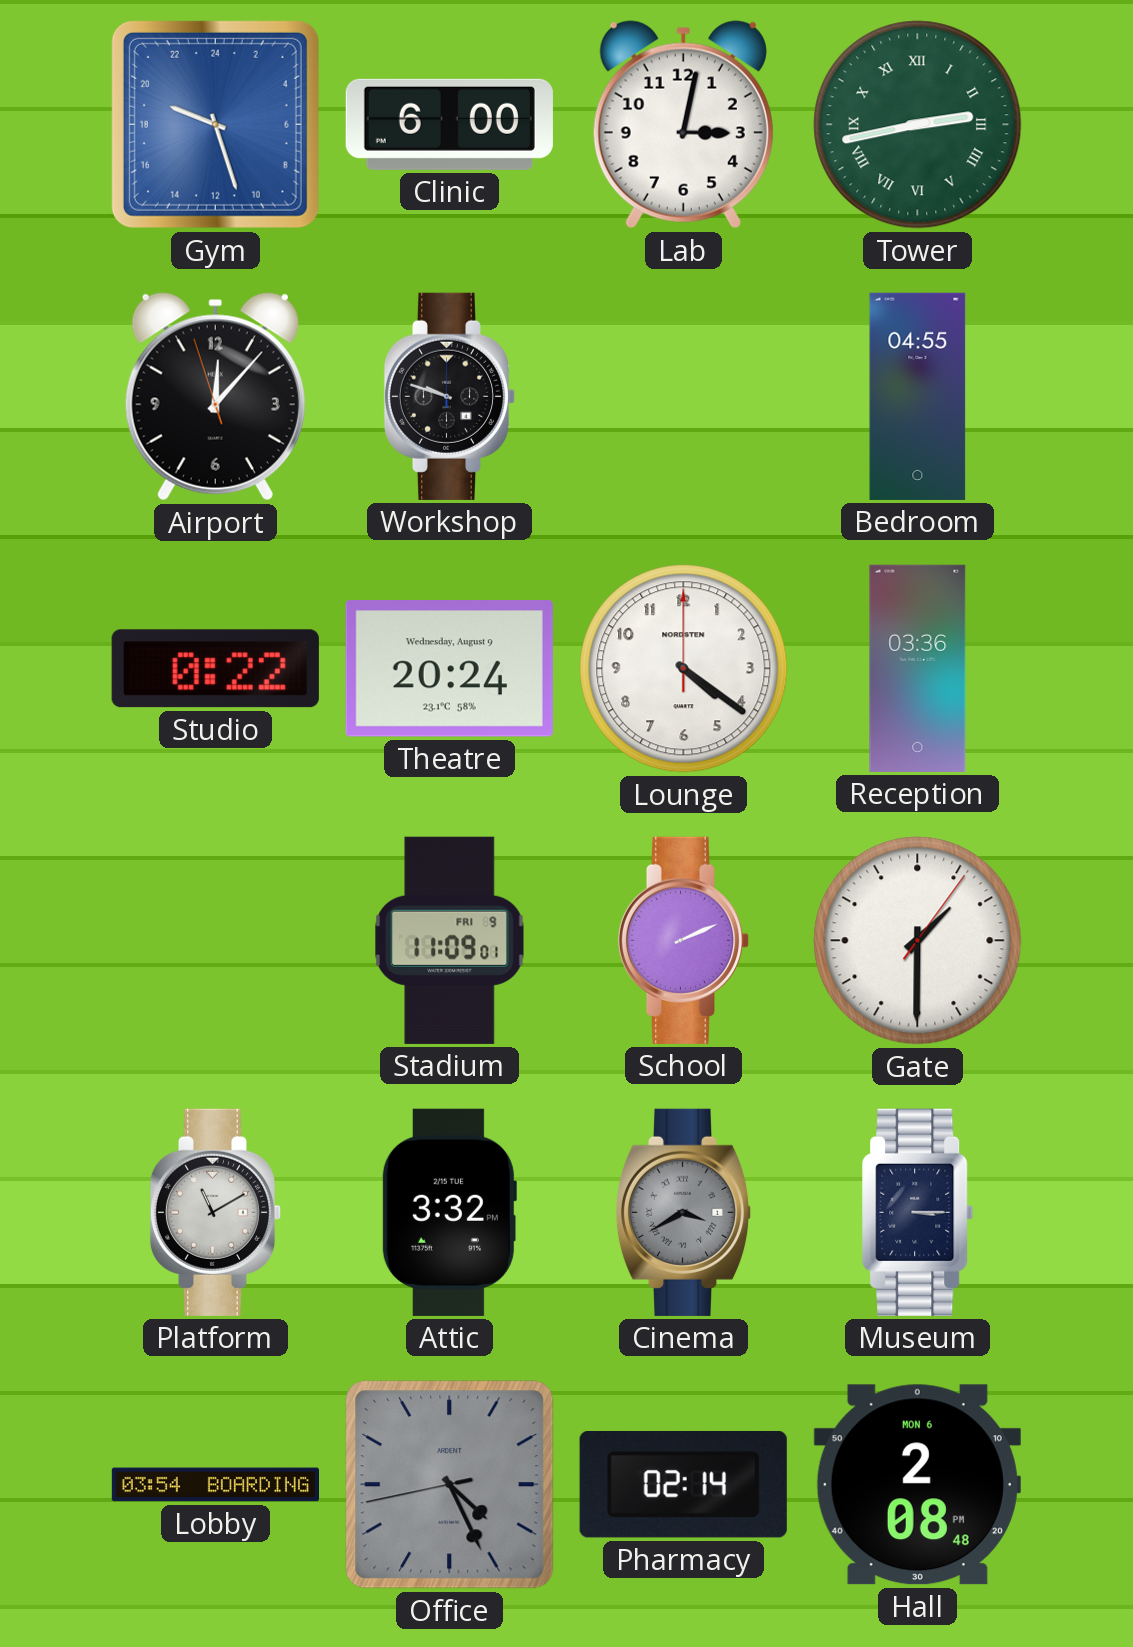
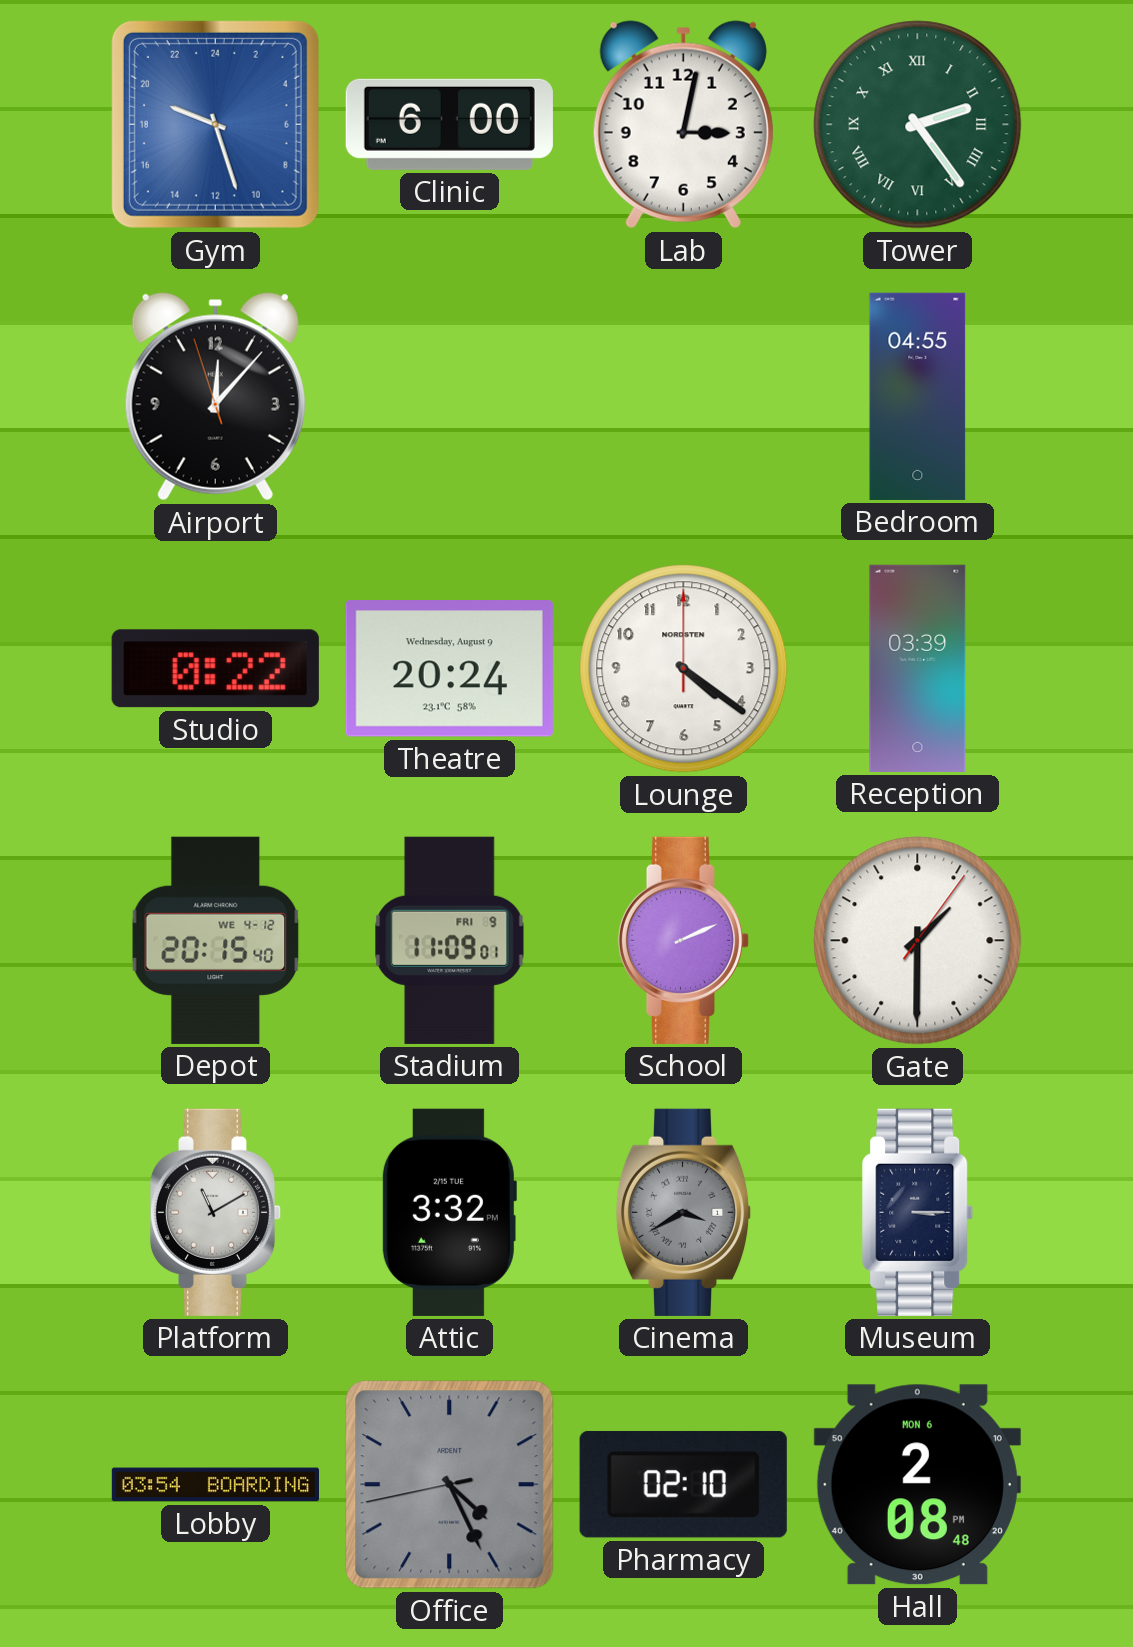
Tower: 2:43 -> 2:24 (918, 125)
Workshop: 9:48 -> none (450, 396)
Reception: 03:36 -> 03:39 (918, 668)
Depot: none -> 20:15 (216, 940)
Pharmacy: 02:14 -> 02:10 (683, 1484)
